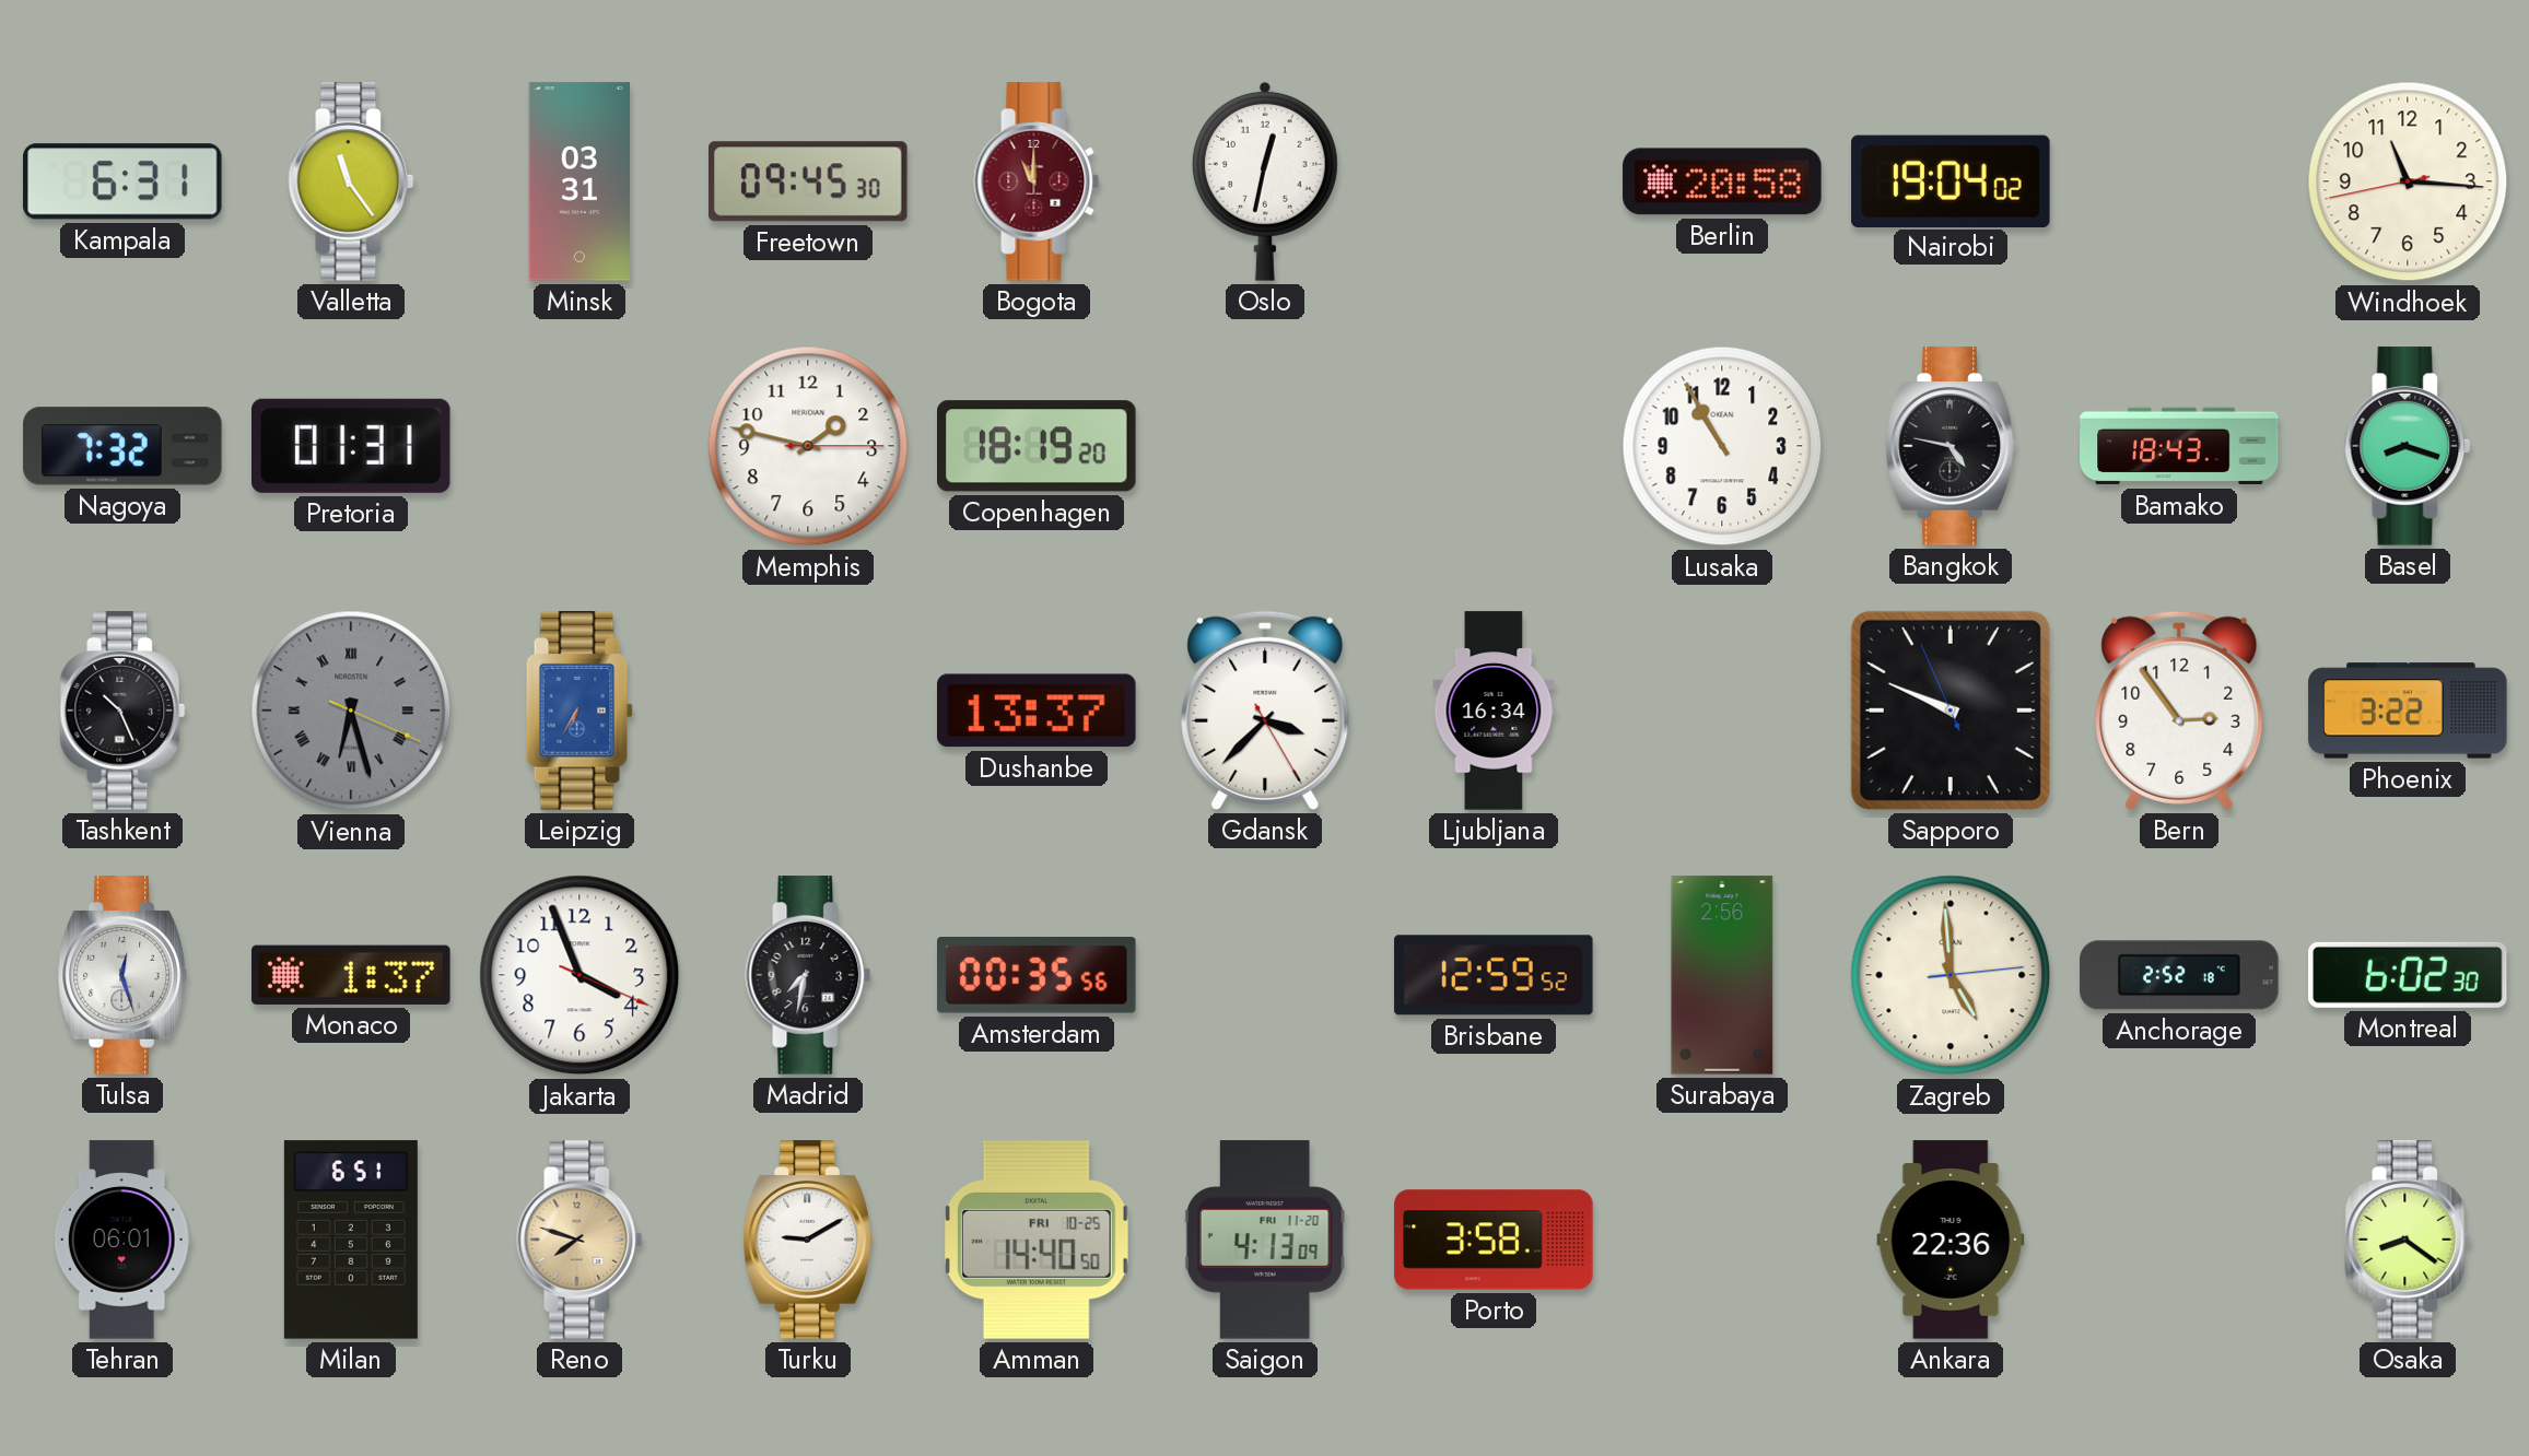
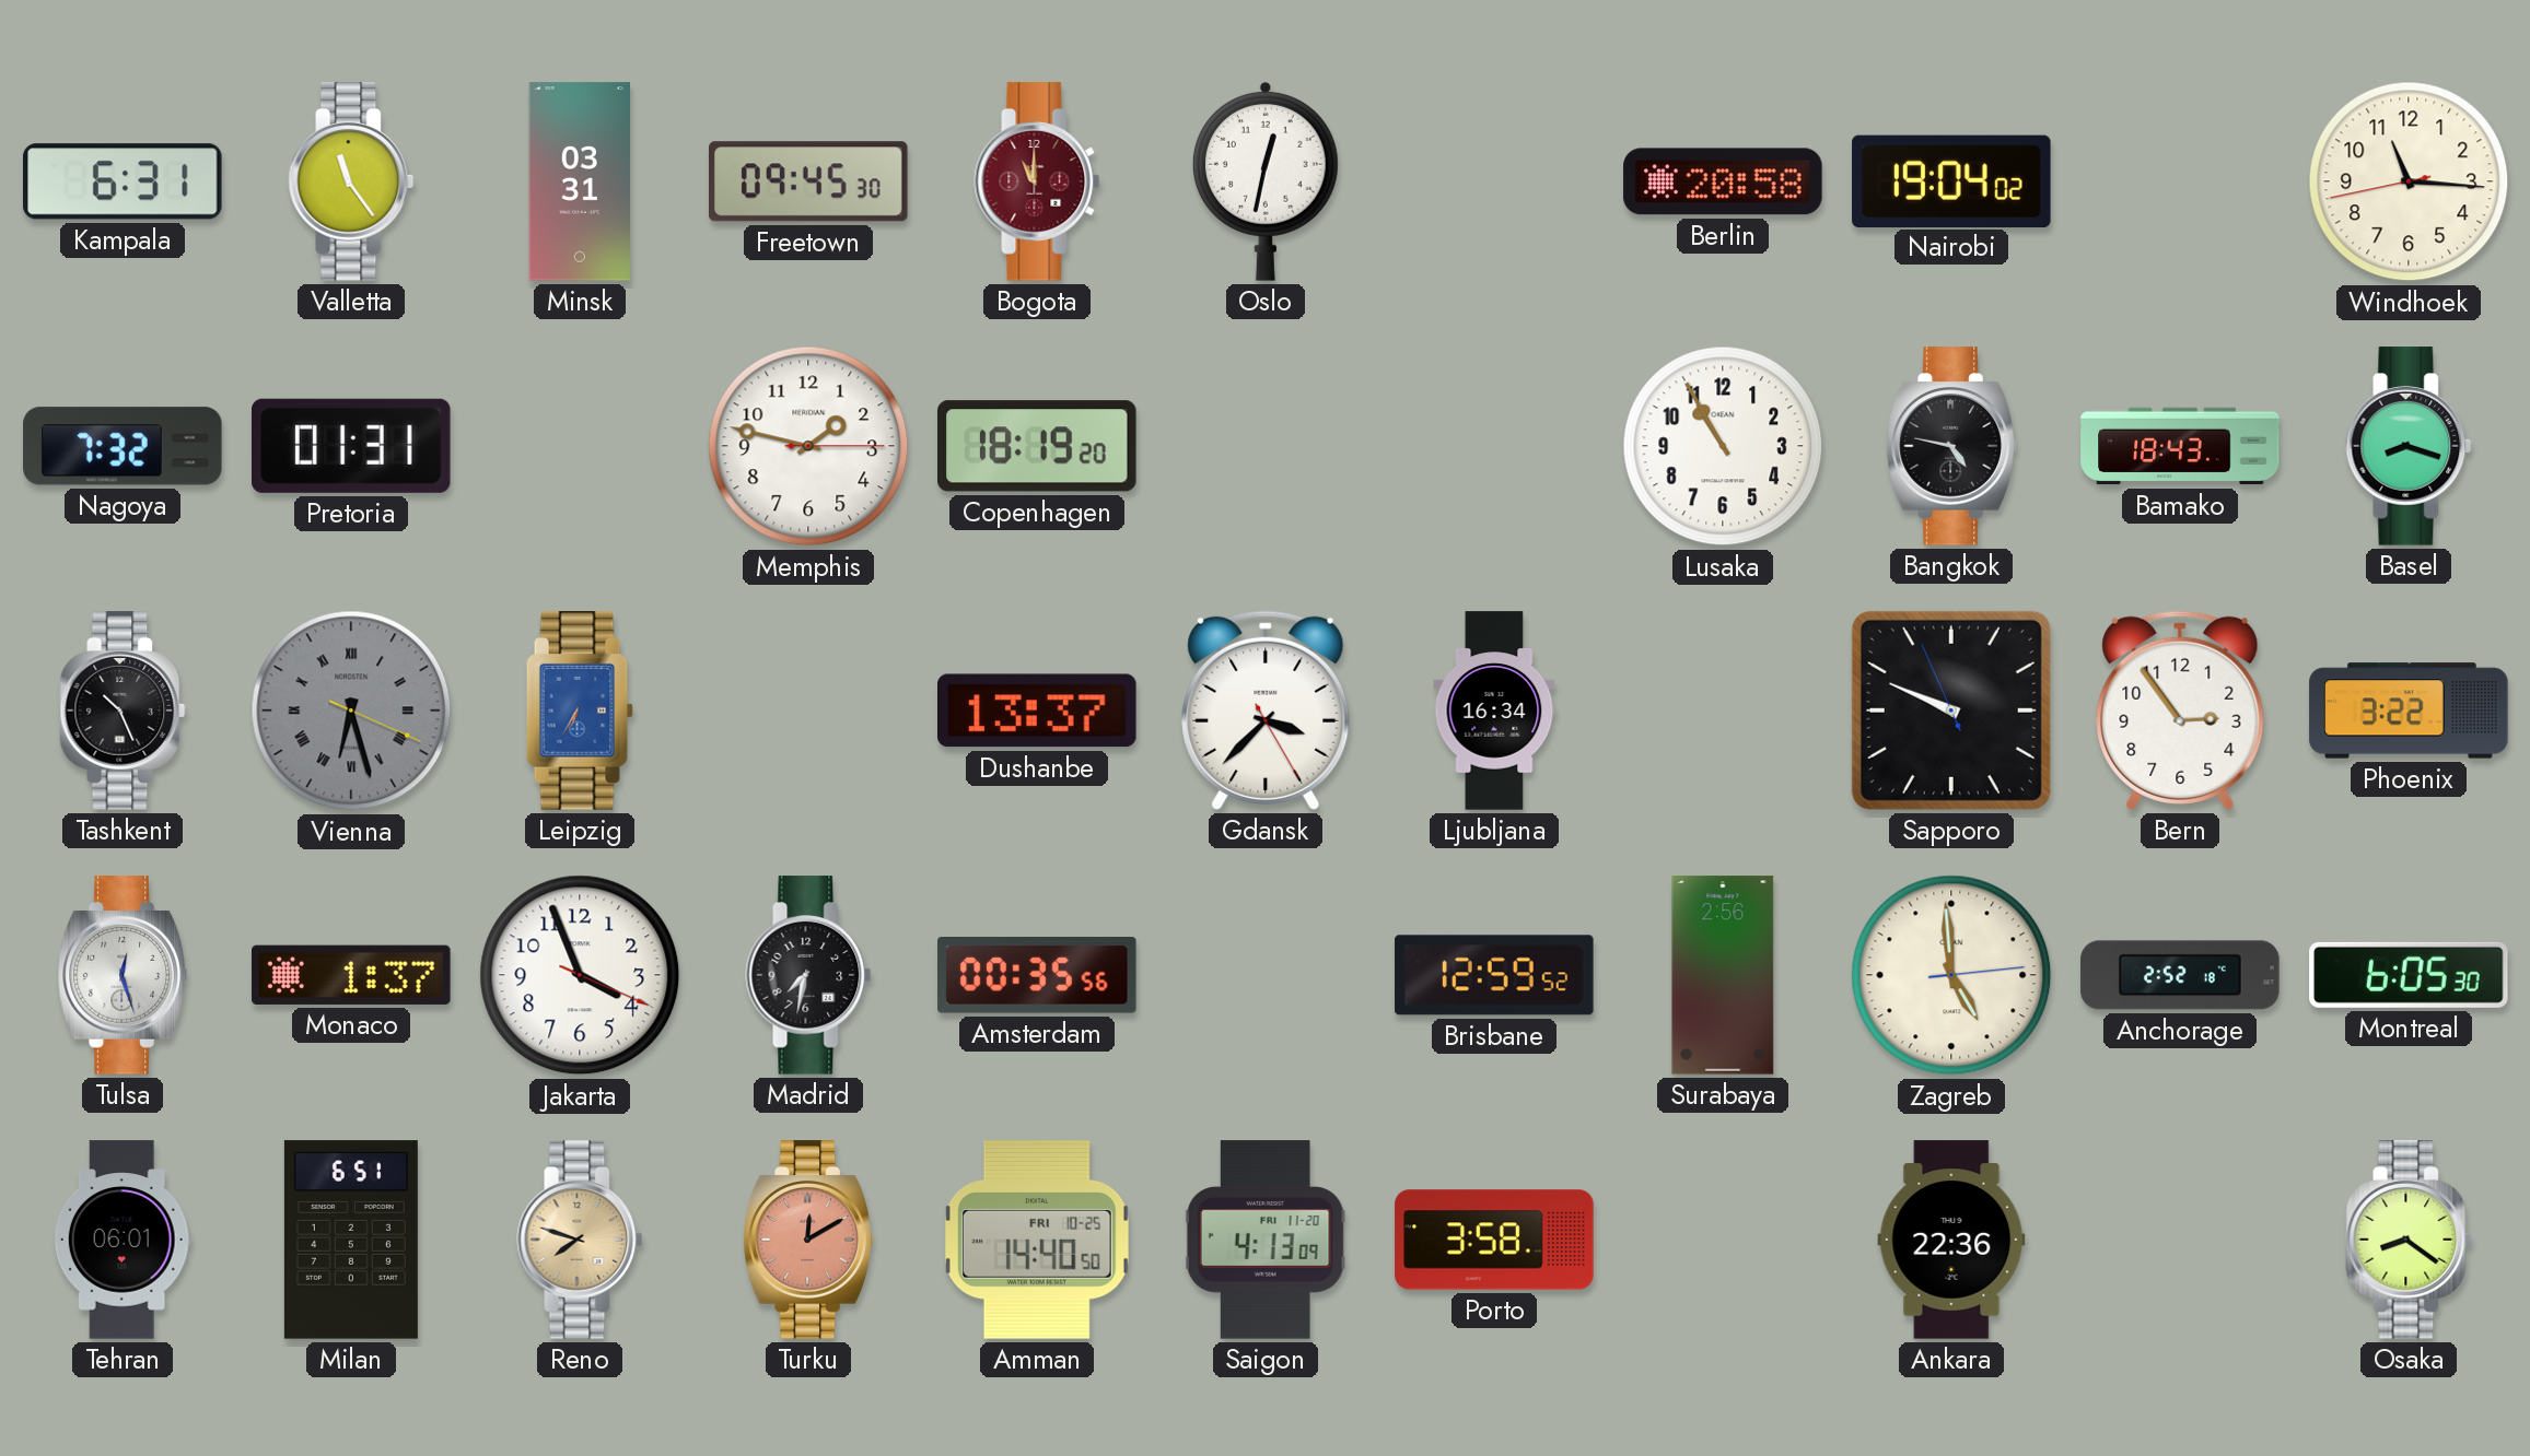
Montreal: 6:02 -> 6:05 (2409, 975)
Turku: 9:10 -> 12:10 (808, 1240)
Turku dial: white -> salmon (808, 1240)
